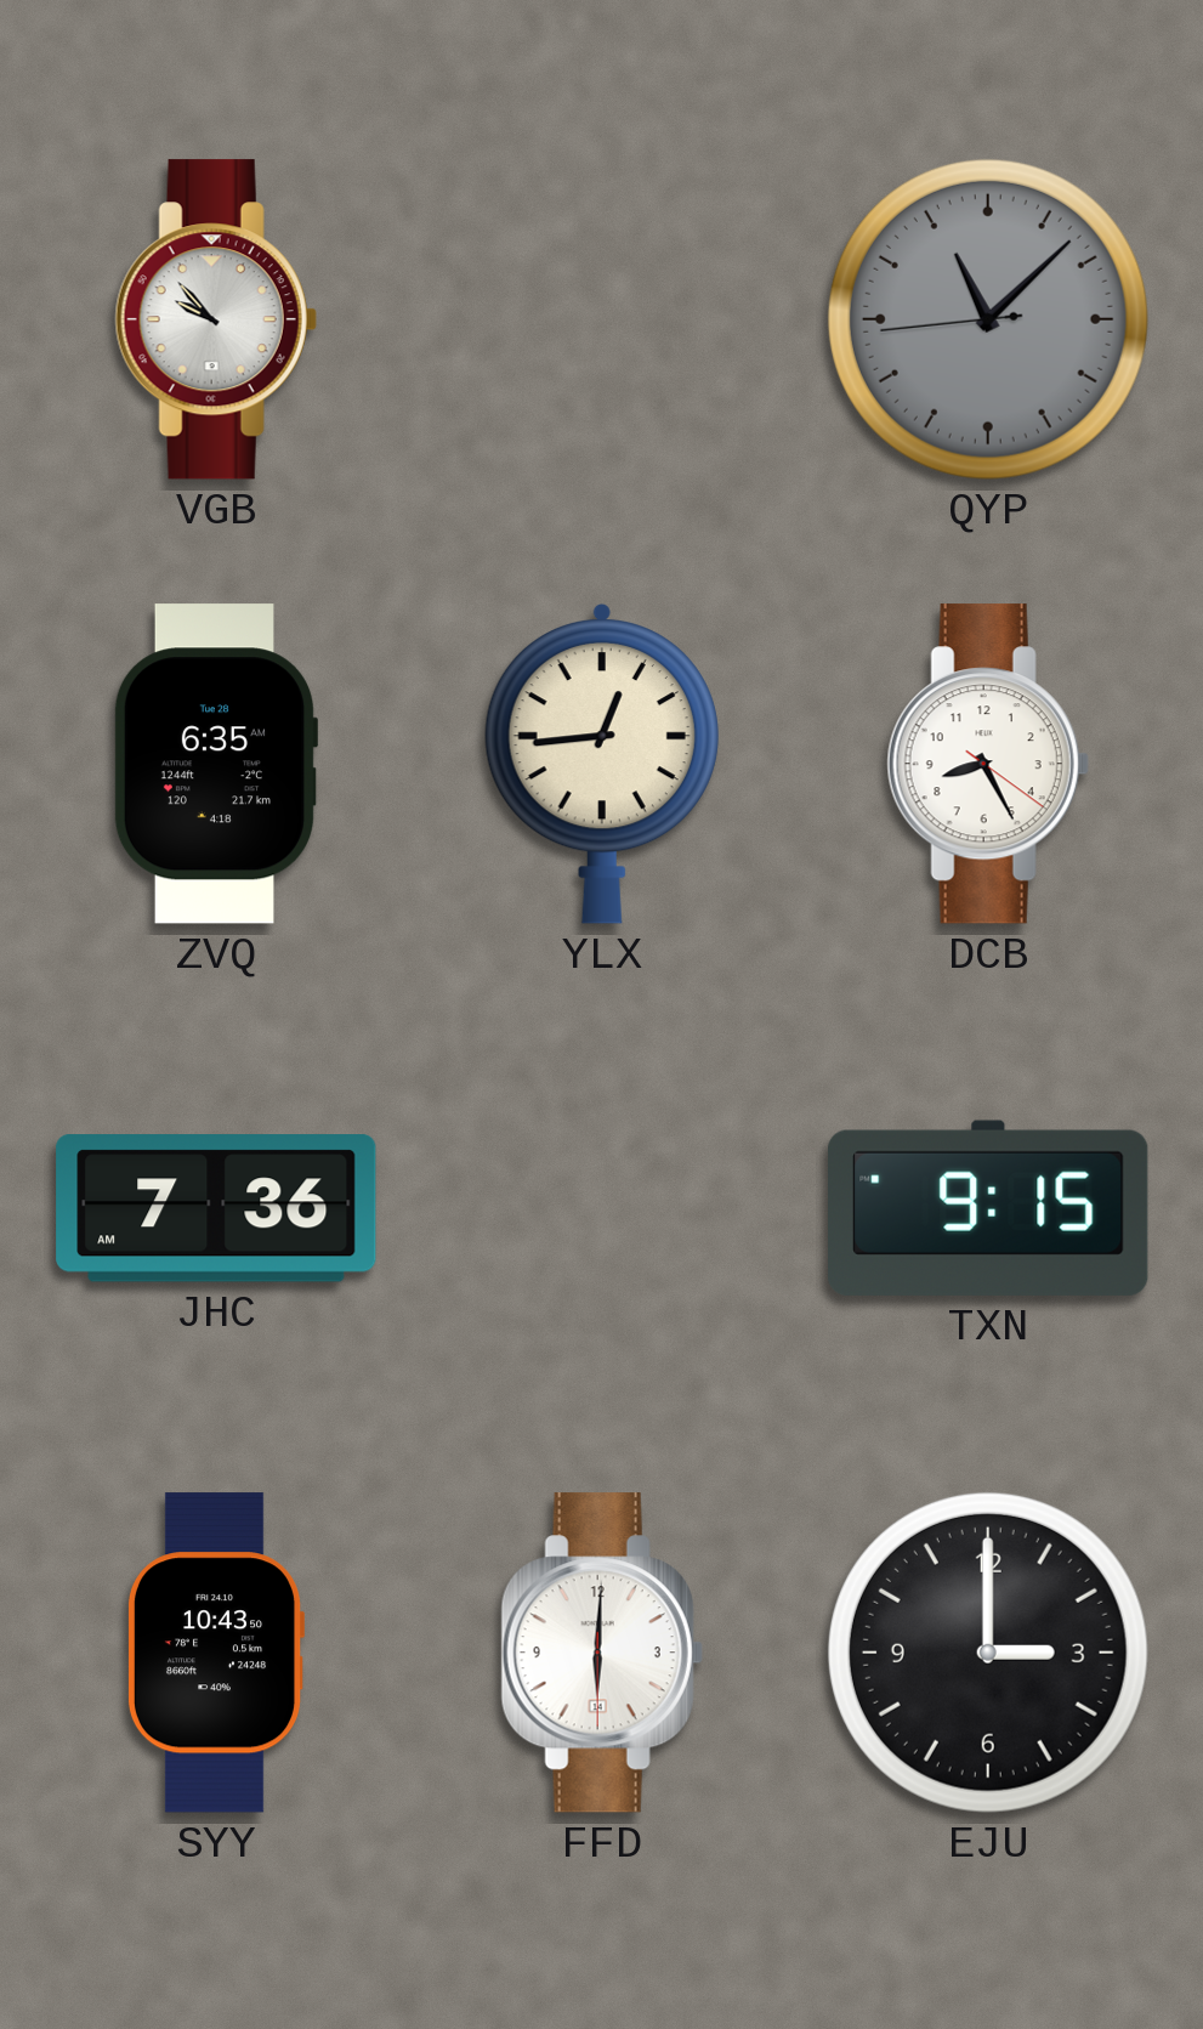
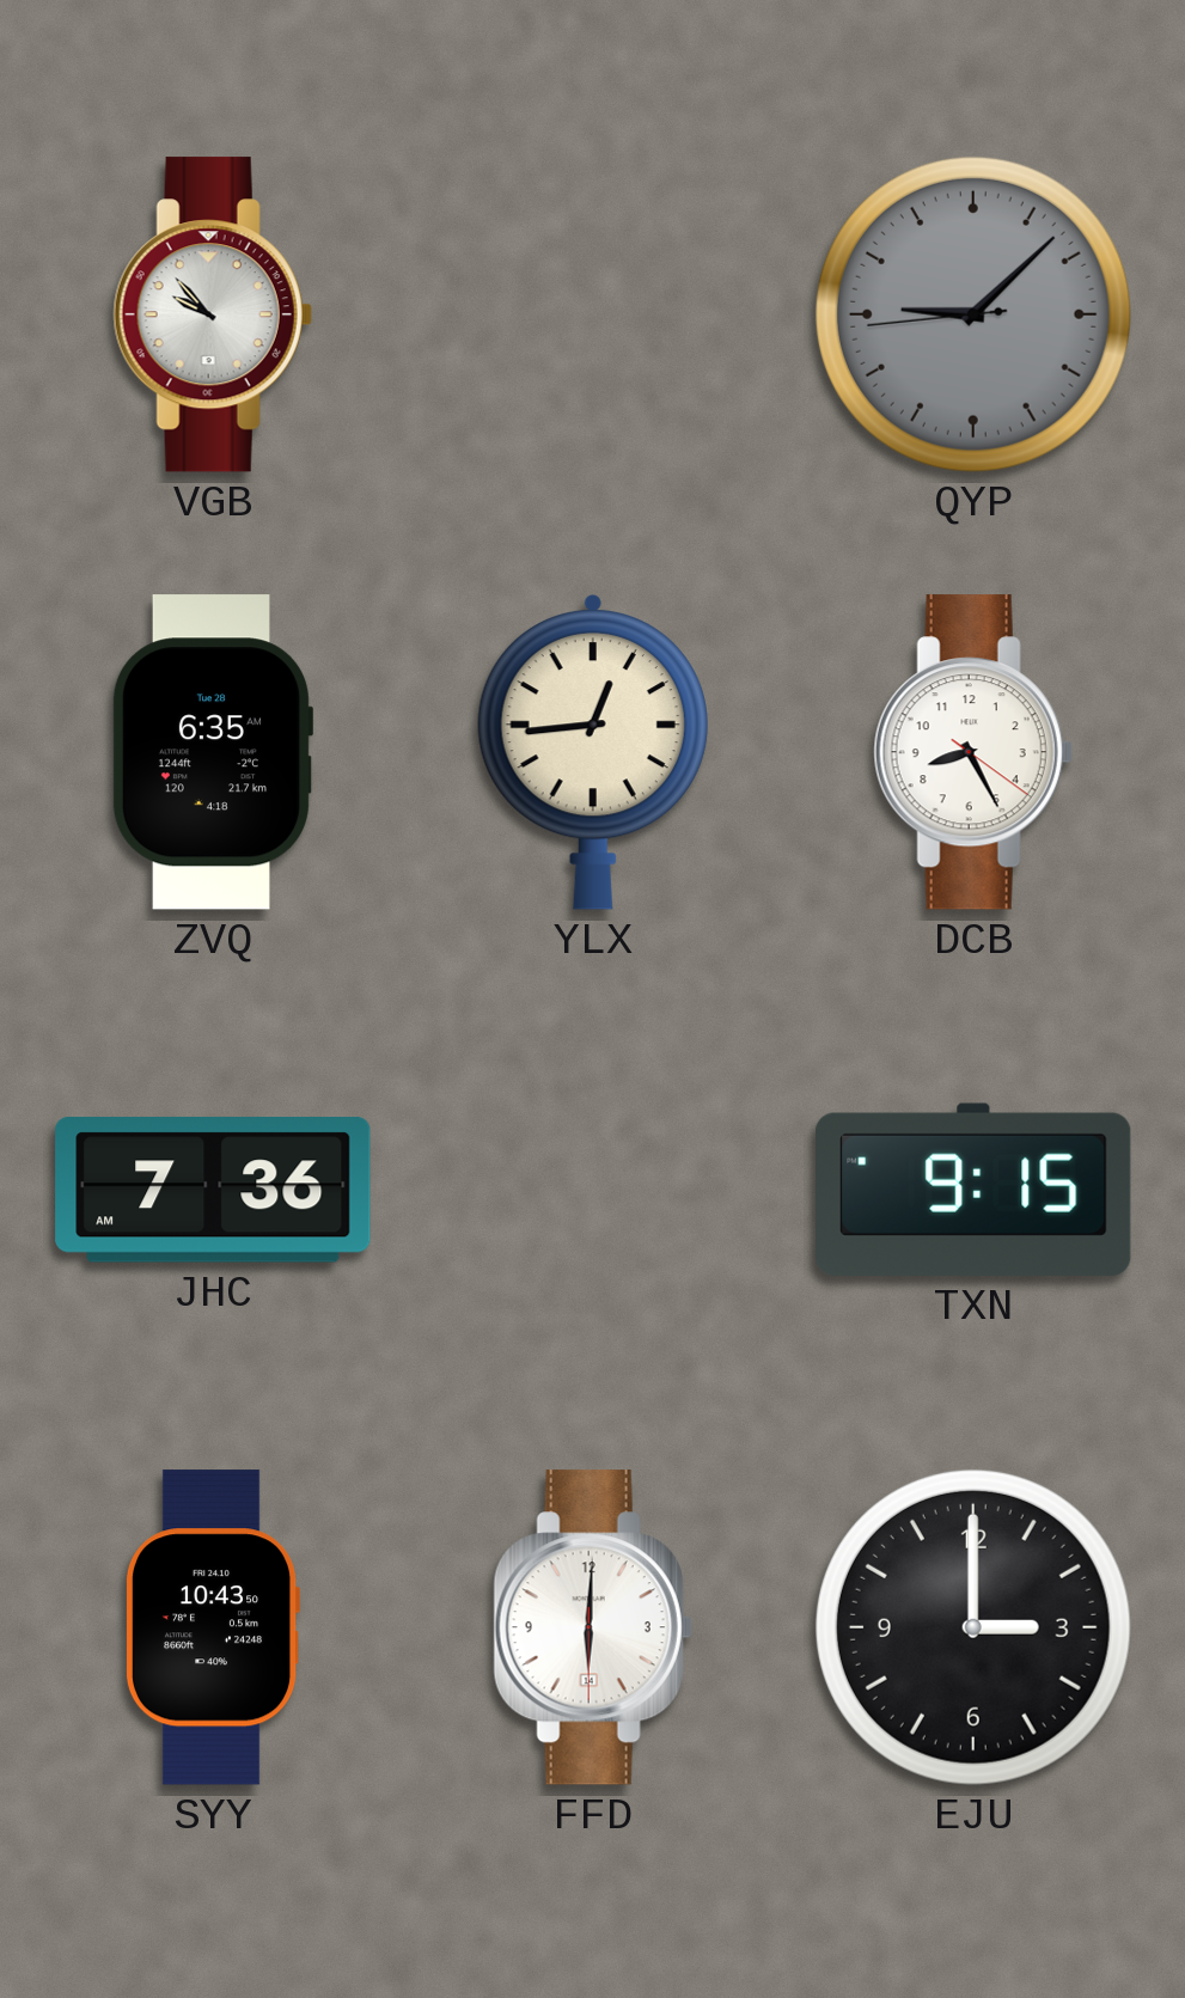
QYP: 11:07 -> 9:07 (973, 314)
